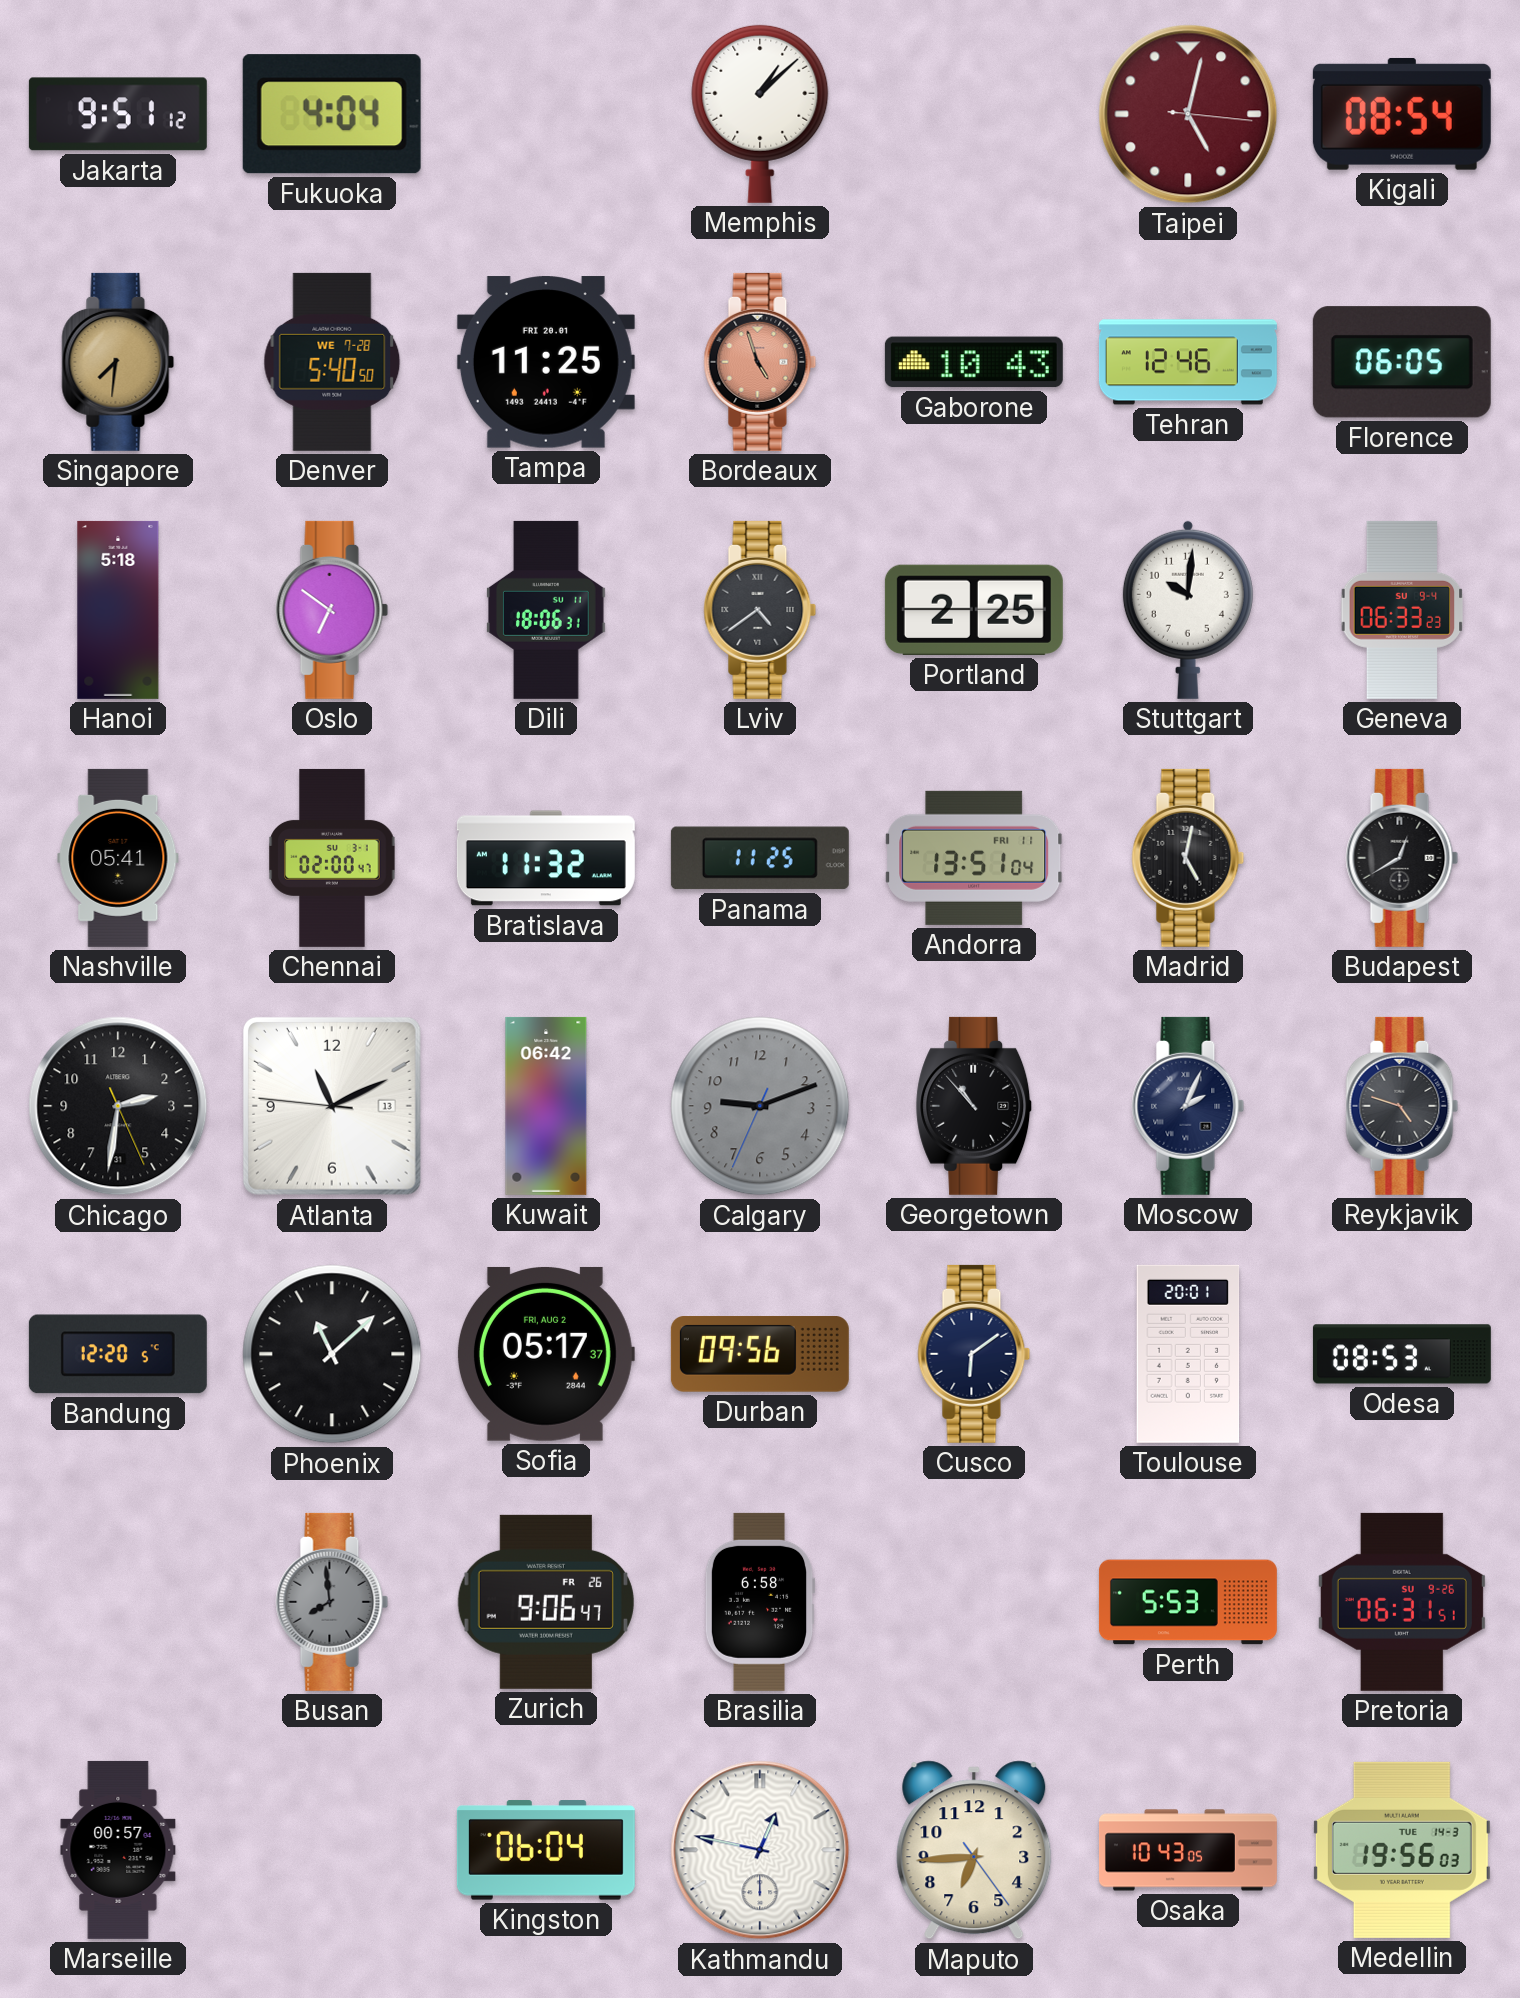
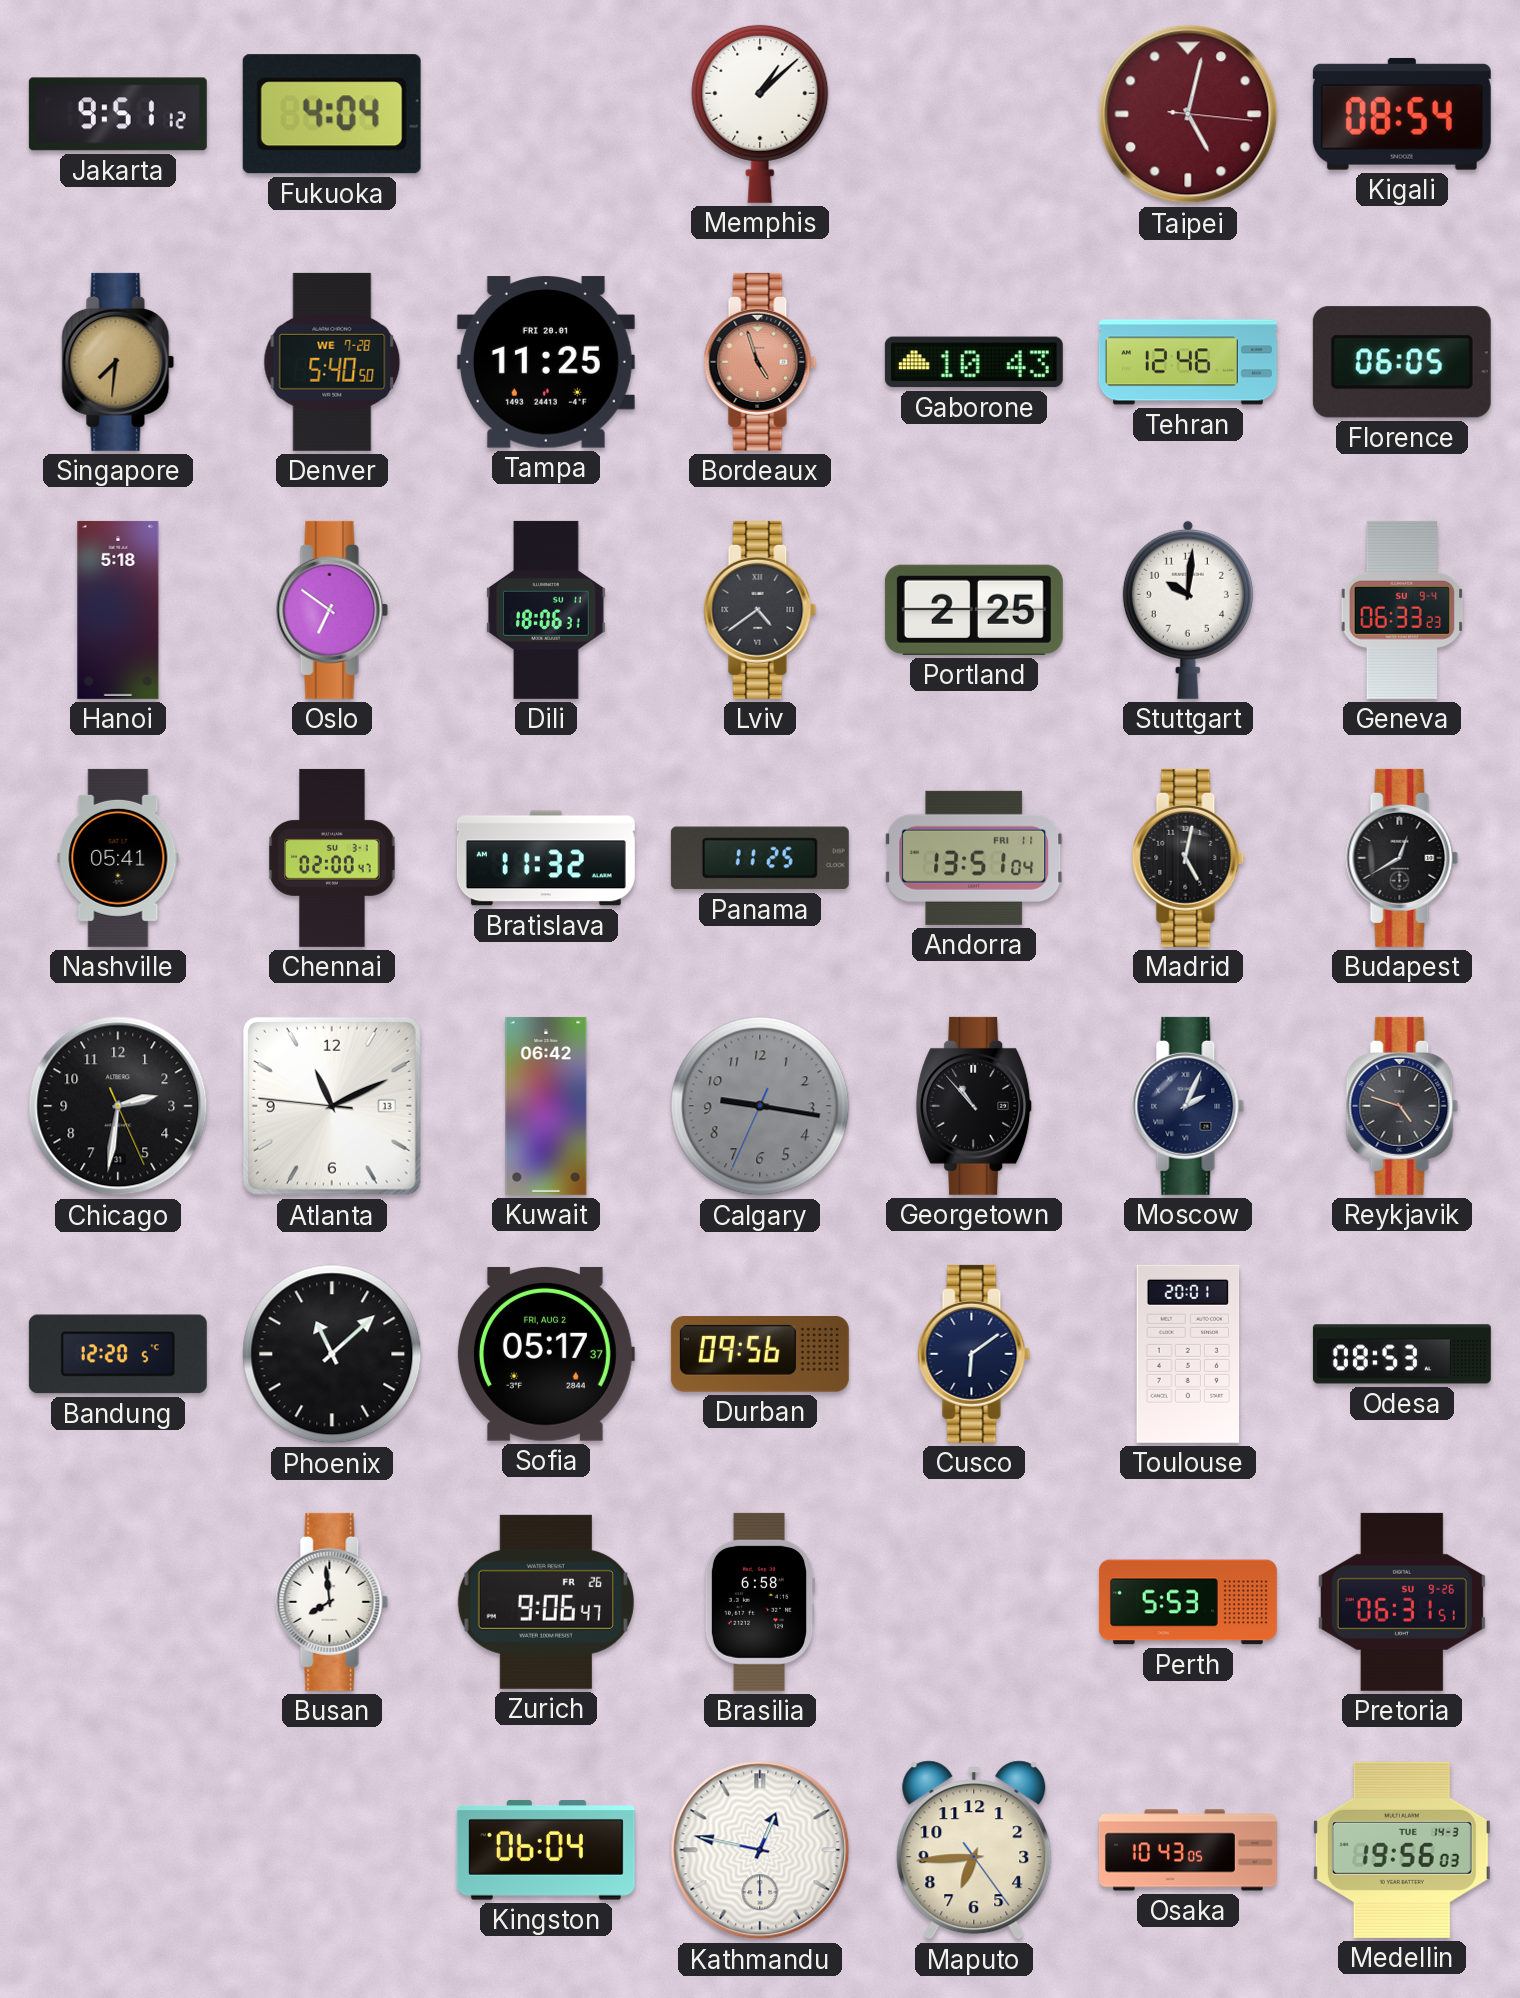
Calgary: 9:11 -> 9:16 (760, 1106)
Busan dial: grey -> white (332, 1602)
Marseille: 00:57 -> none (118, 1850)
